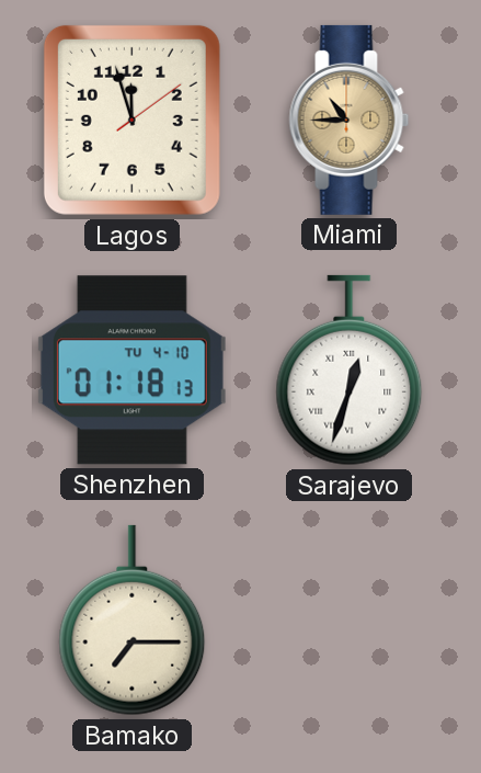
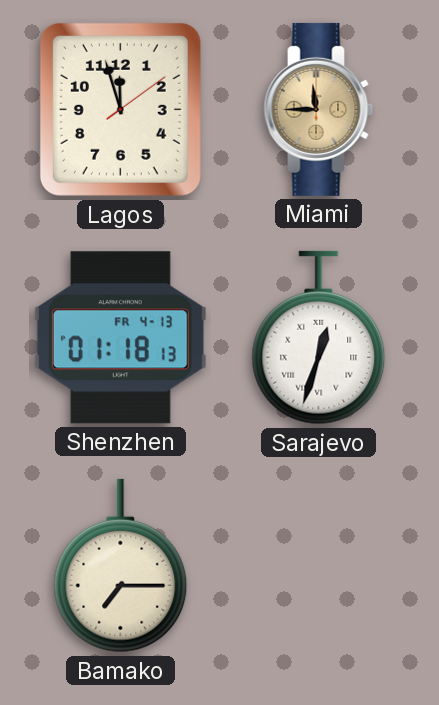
Miami: 10:45 -> 11:45 (319, 109)
Shenzhen date: TU 4-10 -> FR 4-13 (120, 338)
